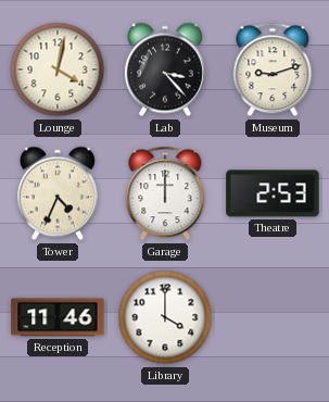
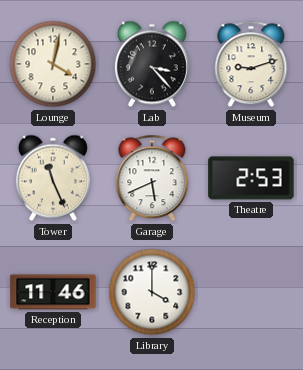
Tower: 4:34 -> 11:26 (53, 178)
Garage: 12:00 -> 5:41 (152, 178)
